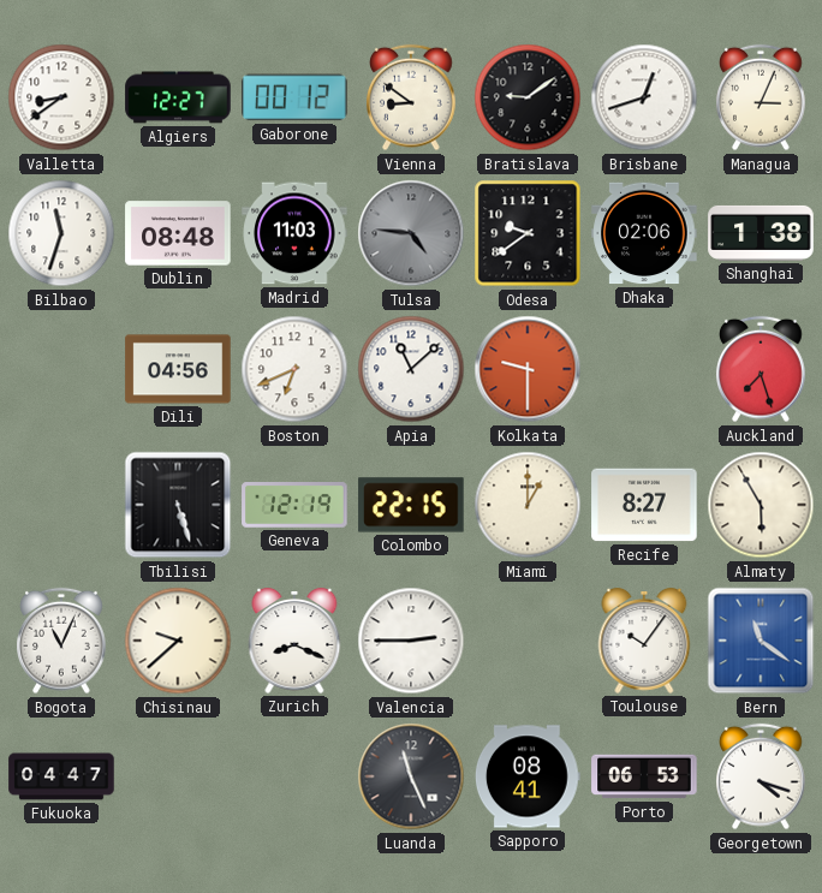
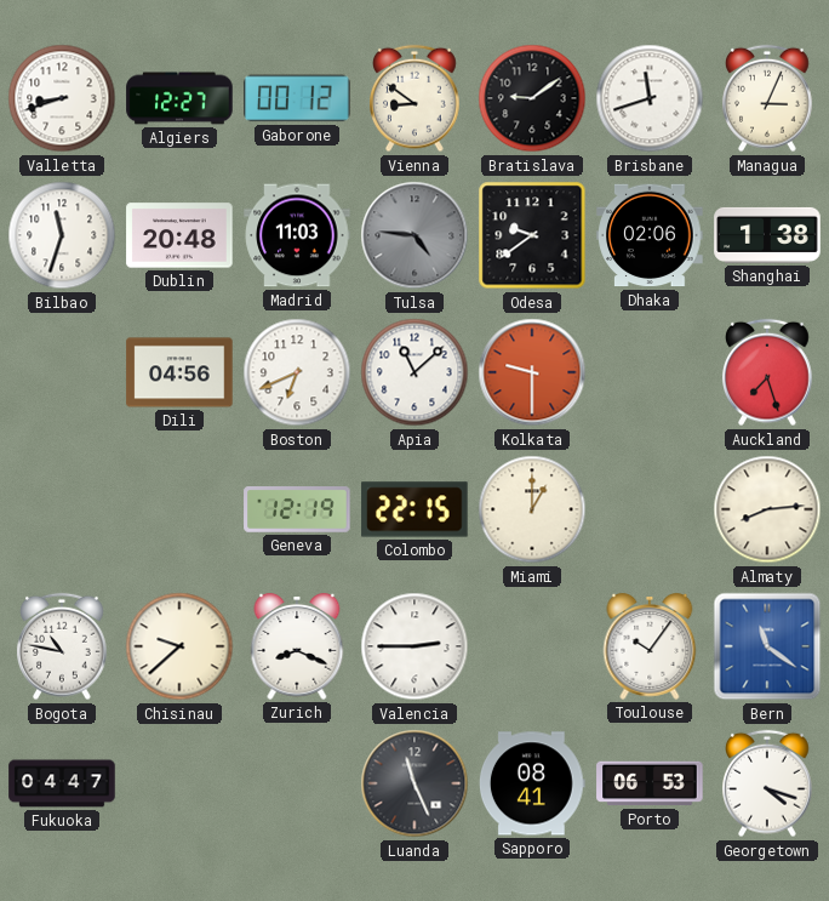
Valletta: 8:39 -> 8:42 (62, 98)
Brisbane: 12:42 -> 11:42 (650, 98)
Dublin: 08:48 -> 20:48 (179, 235)
Tbilisi: 5:27 -> none (178, 505)
Recife: 8:27 -> none (644, 505)
Almaty: 5:55 -> 8:14 (767, 509)
Bogota: 11:04 -> 10:47 (63, 646)
